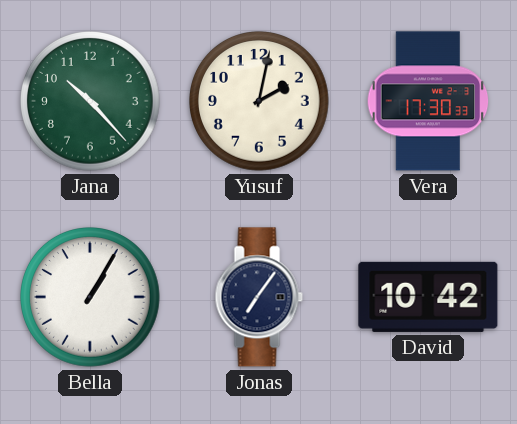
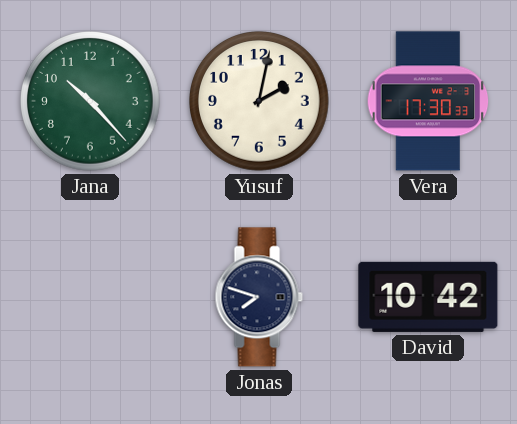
Bella: 1:05 -> none (91, 298)
Jonas: 7:06 -> 7:48 (259, 297)
